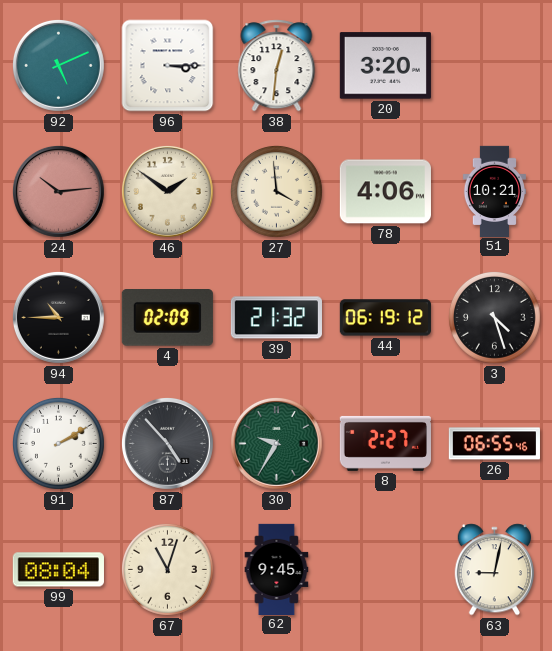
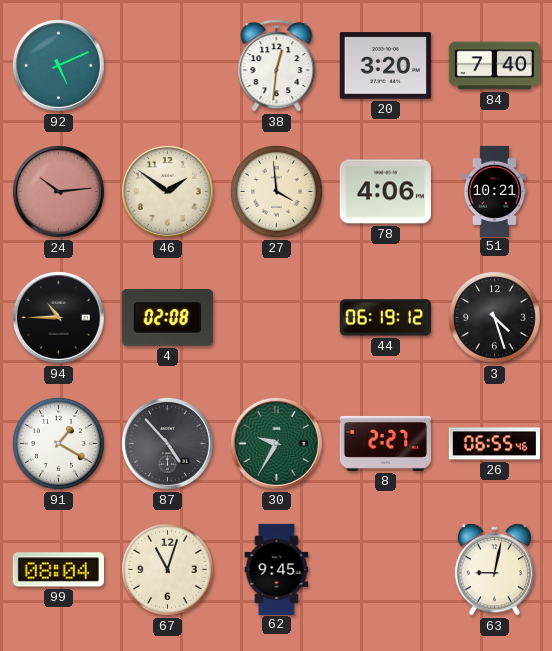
96: 3:15 -> none (168, 66)
84: none -> 7:40 (494, 66)
4: 02:09 -> 02:08 (167, 318)
39: 21:32 -> none (276, 318)
91: 2:10 -> 1:20 (58, 444)
